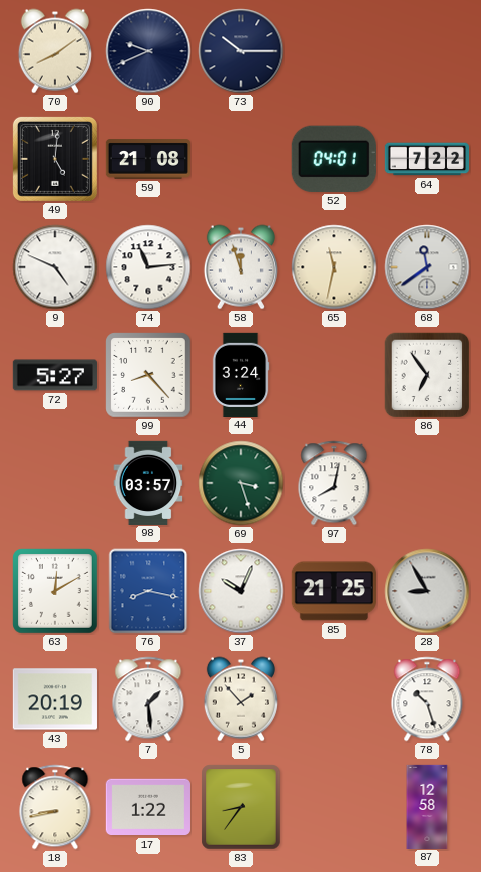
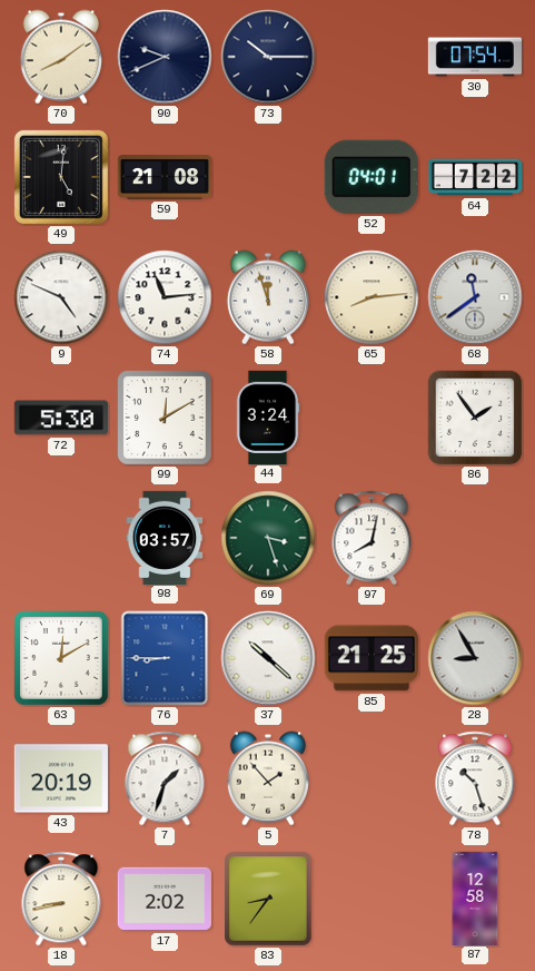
30: none -> 07:54 (475, 57)
65: 11:32 -> 8:14 (371, 297)
72: 5:27 -> 5:30 (61, 418)
99: 8:23 -> 12:10 (165, 418)
86: 6:54 -> 1:54 (475, 418)
76: 8:17 -> 8:45 (165, 658)
37: 10:04 -> 10:22 (268, 658)
7: 1:29 -> 1:33 (165, 778)
17: 1:22 -> 2:02 (165, 899)
